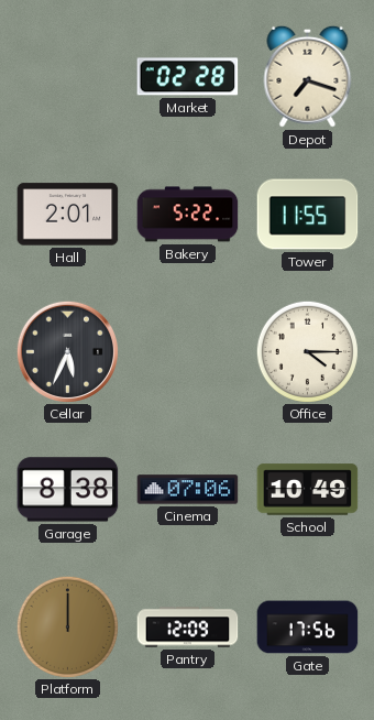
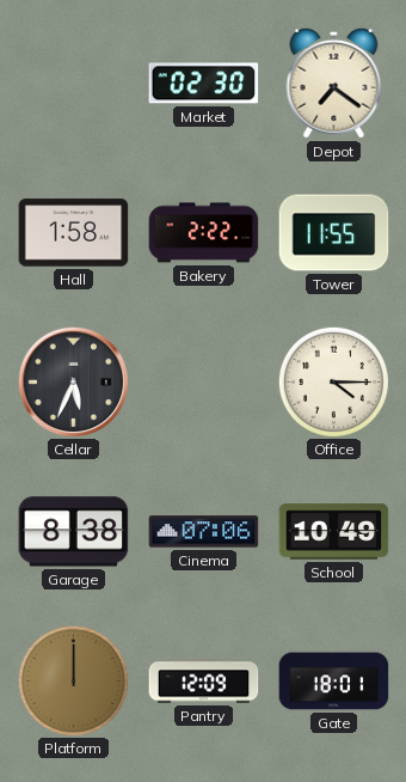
Market: 02:28 -> 02:30 (204, 84)
Depot: 7:18 -> 7:21 (334, 83)
Hall: 2:01 -> 1:58 (74, 233)
Bakery: 5:22 -> 2:22 (204, 233)
Gate: 17:56 -> 18:01 (334, 682)
